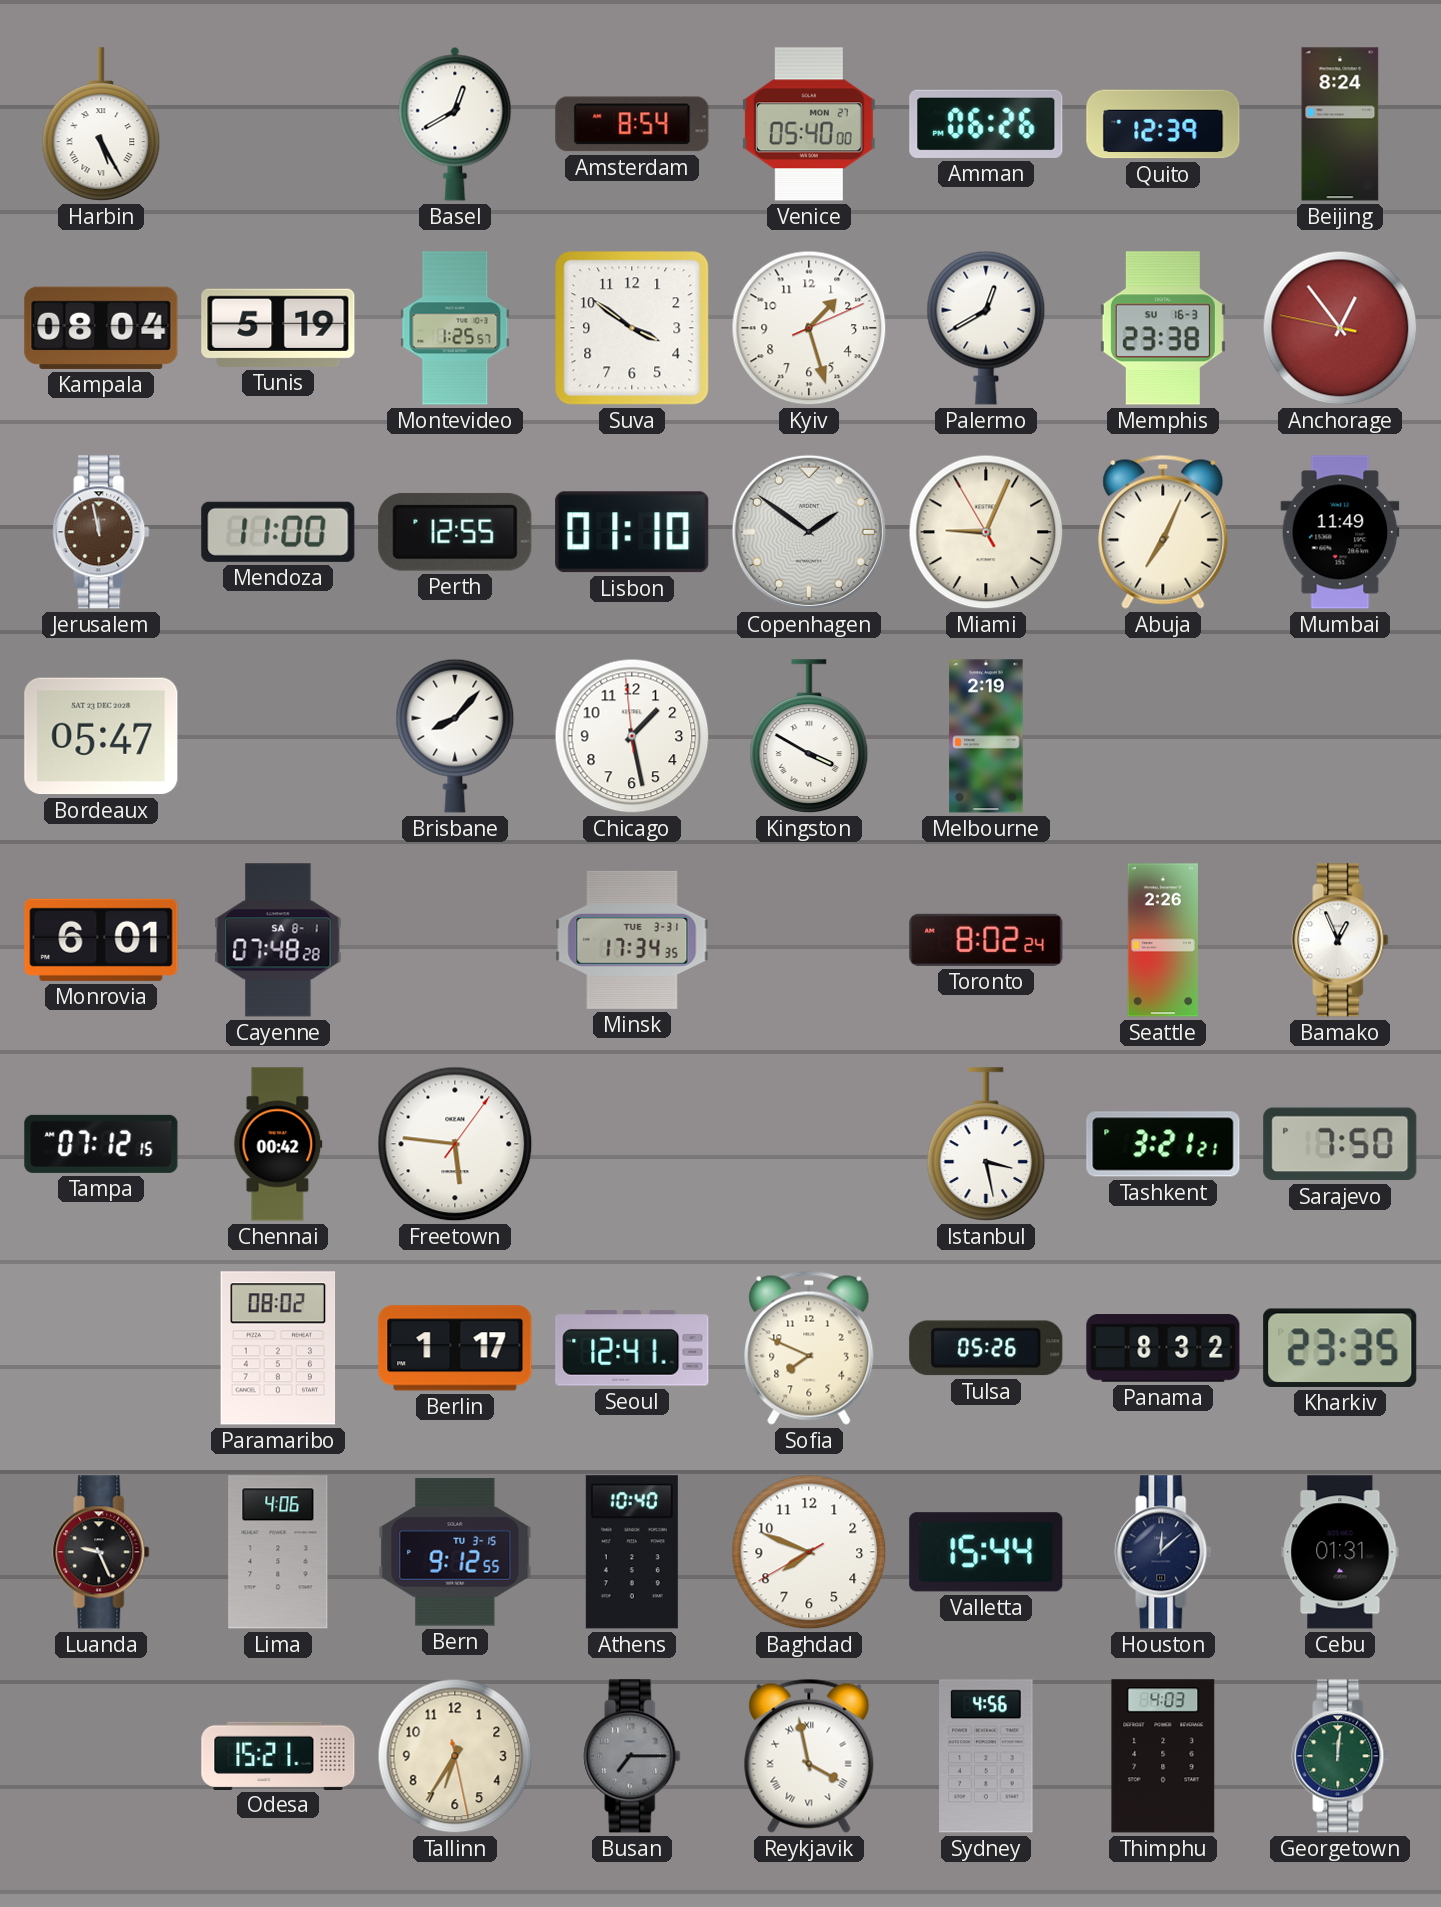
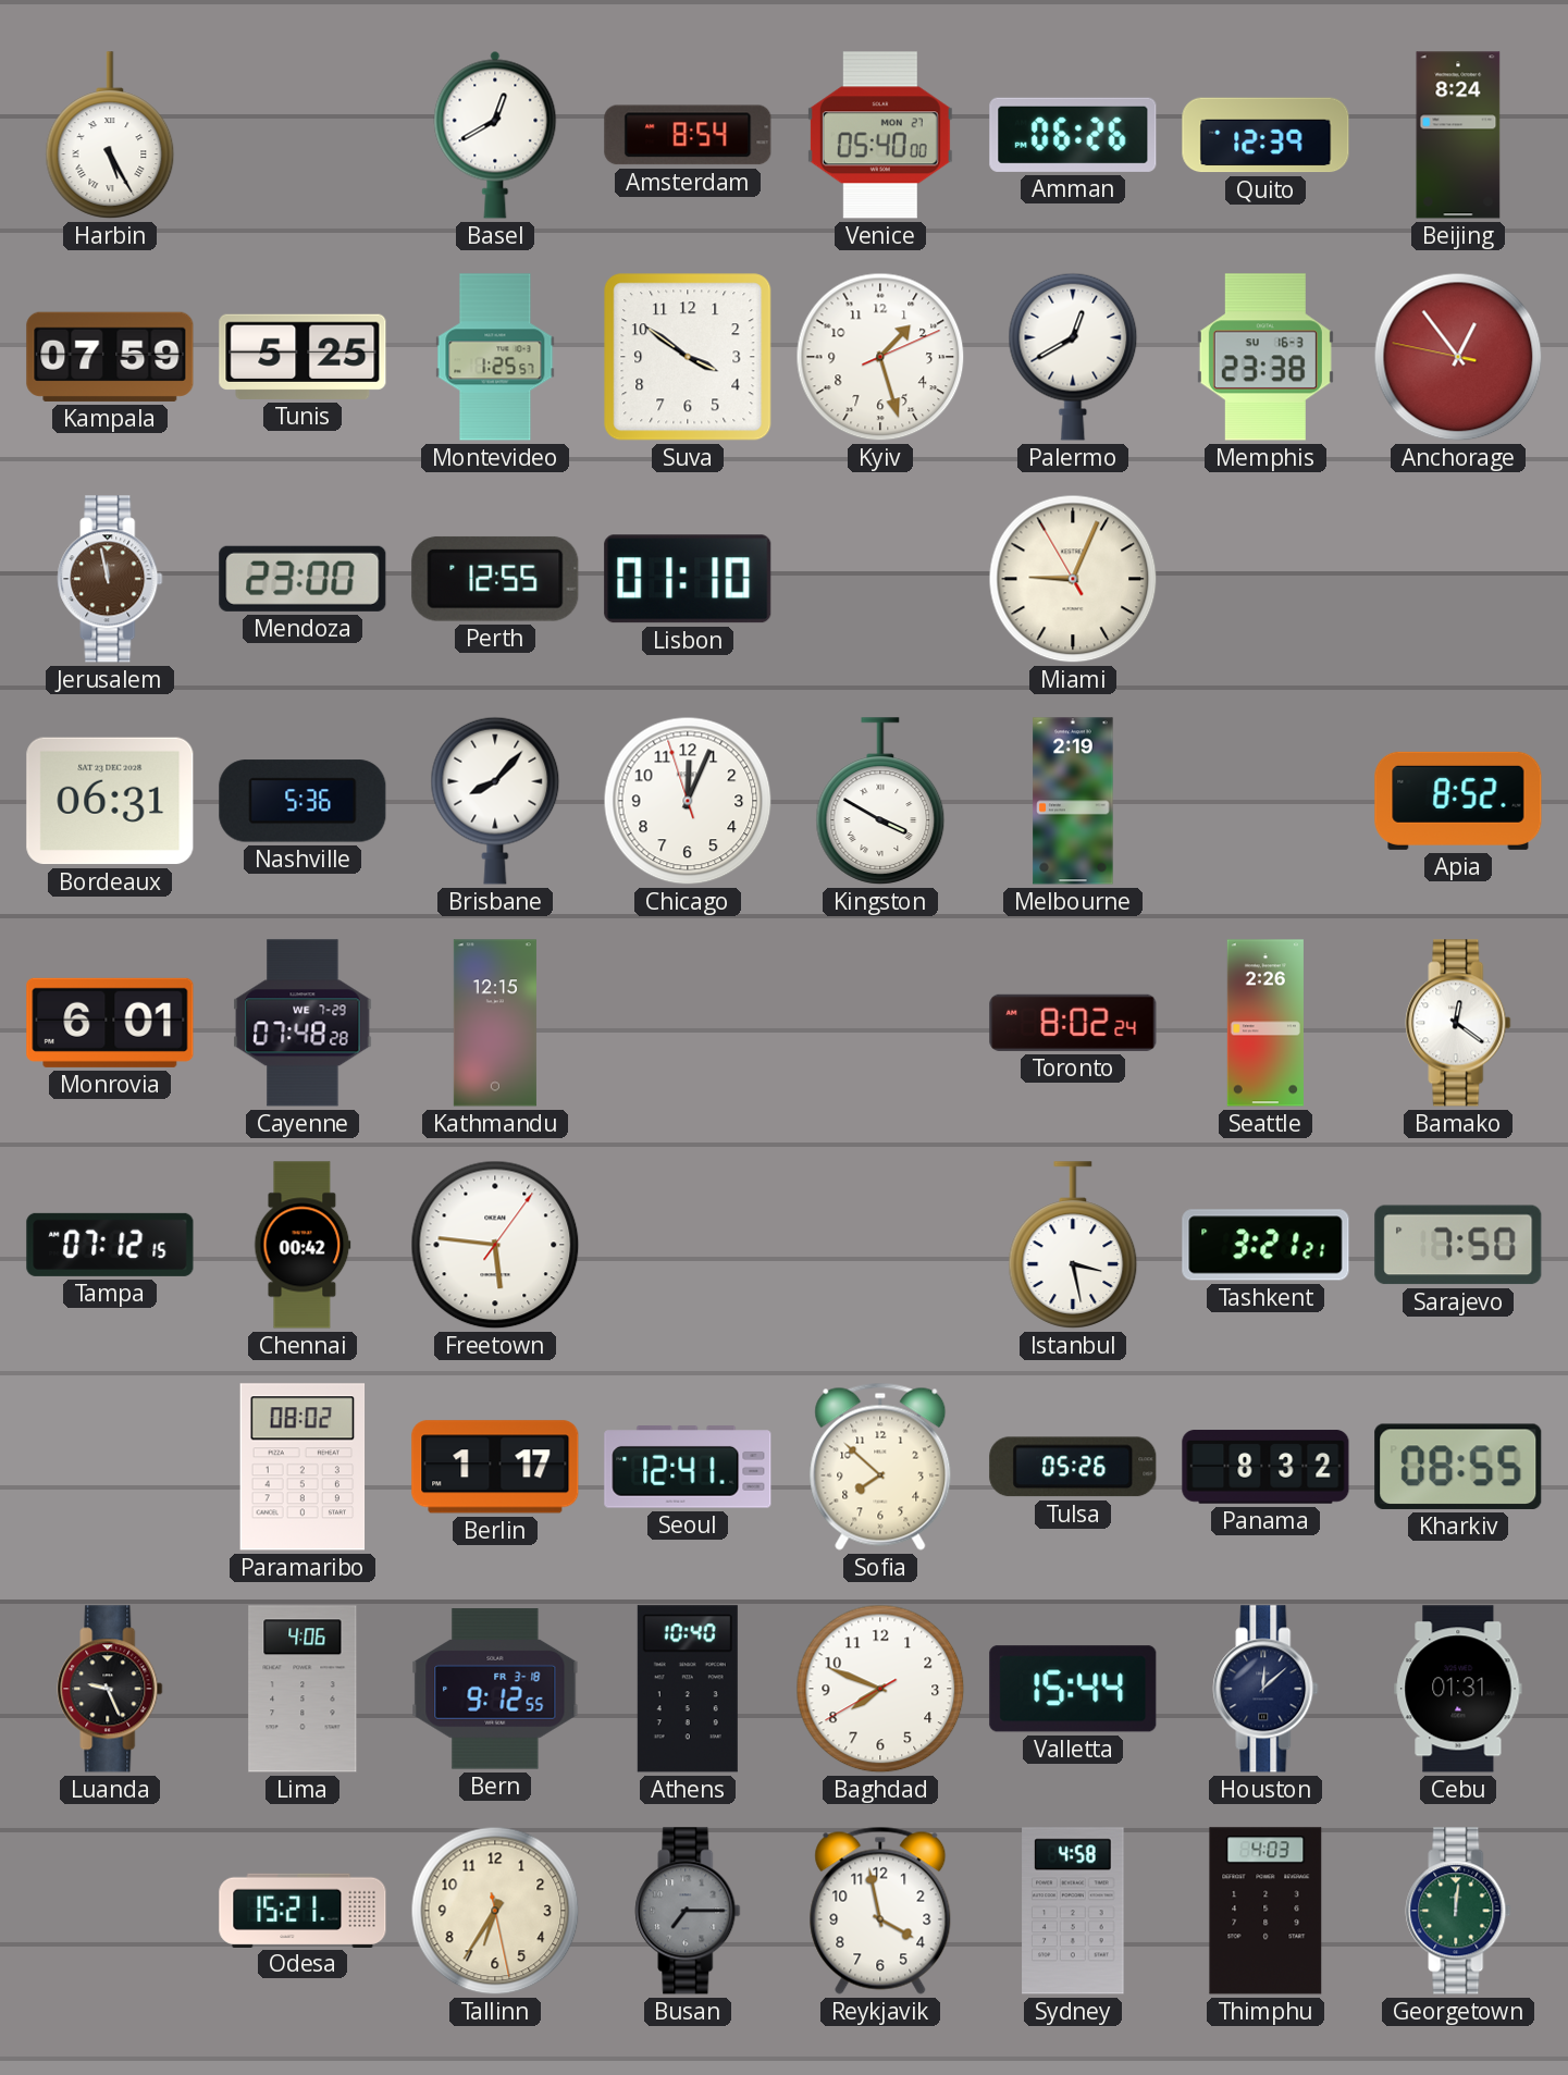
Kampala: 08:04 -> 07:59 (110, 357)
Tunis: 5:19 -> 5:25 (303, 357)
Mendoza: 11:00 -> 23:00 (303, 579)
Copenhagen: 1:51 -> none (809, 532)
Abuja: 7:04 -> none (1163, 532)
Mumbai: 11:49 -> none (1340, 532)
Bordeaux: 05:47 -> 06:31 (110, 801)
Nashville: none -> 5:36 (303, 801)
Chicago: 1:27 -> 12:03 (688, 801)
Apia: none -> 8:52 (1458, 801)
Cayenne date: SA 8-1 -> WE 7-29 (303, 1023)
Kathmandu: none -> 12:15 (495, 1023)
Minsk: 17:34 -> none (632, 940)
Bamako: 12:56 -> 12:21 (1458, 1023)
Sofia: 7:49 -> 7:52 (880, 1467)
Kharkiv: 23:35 -> 08:55 (1458, 1467)
Bern date: TU 3-15 -> FR 3-18 (495, 1689)
Reykjavik numerals: Roman -> Arabic (880, 1911)
Sydney: 4:56 -> 4:58 (1073, 1911)
